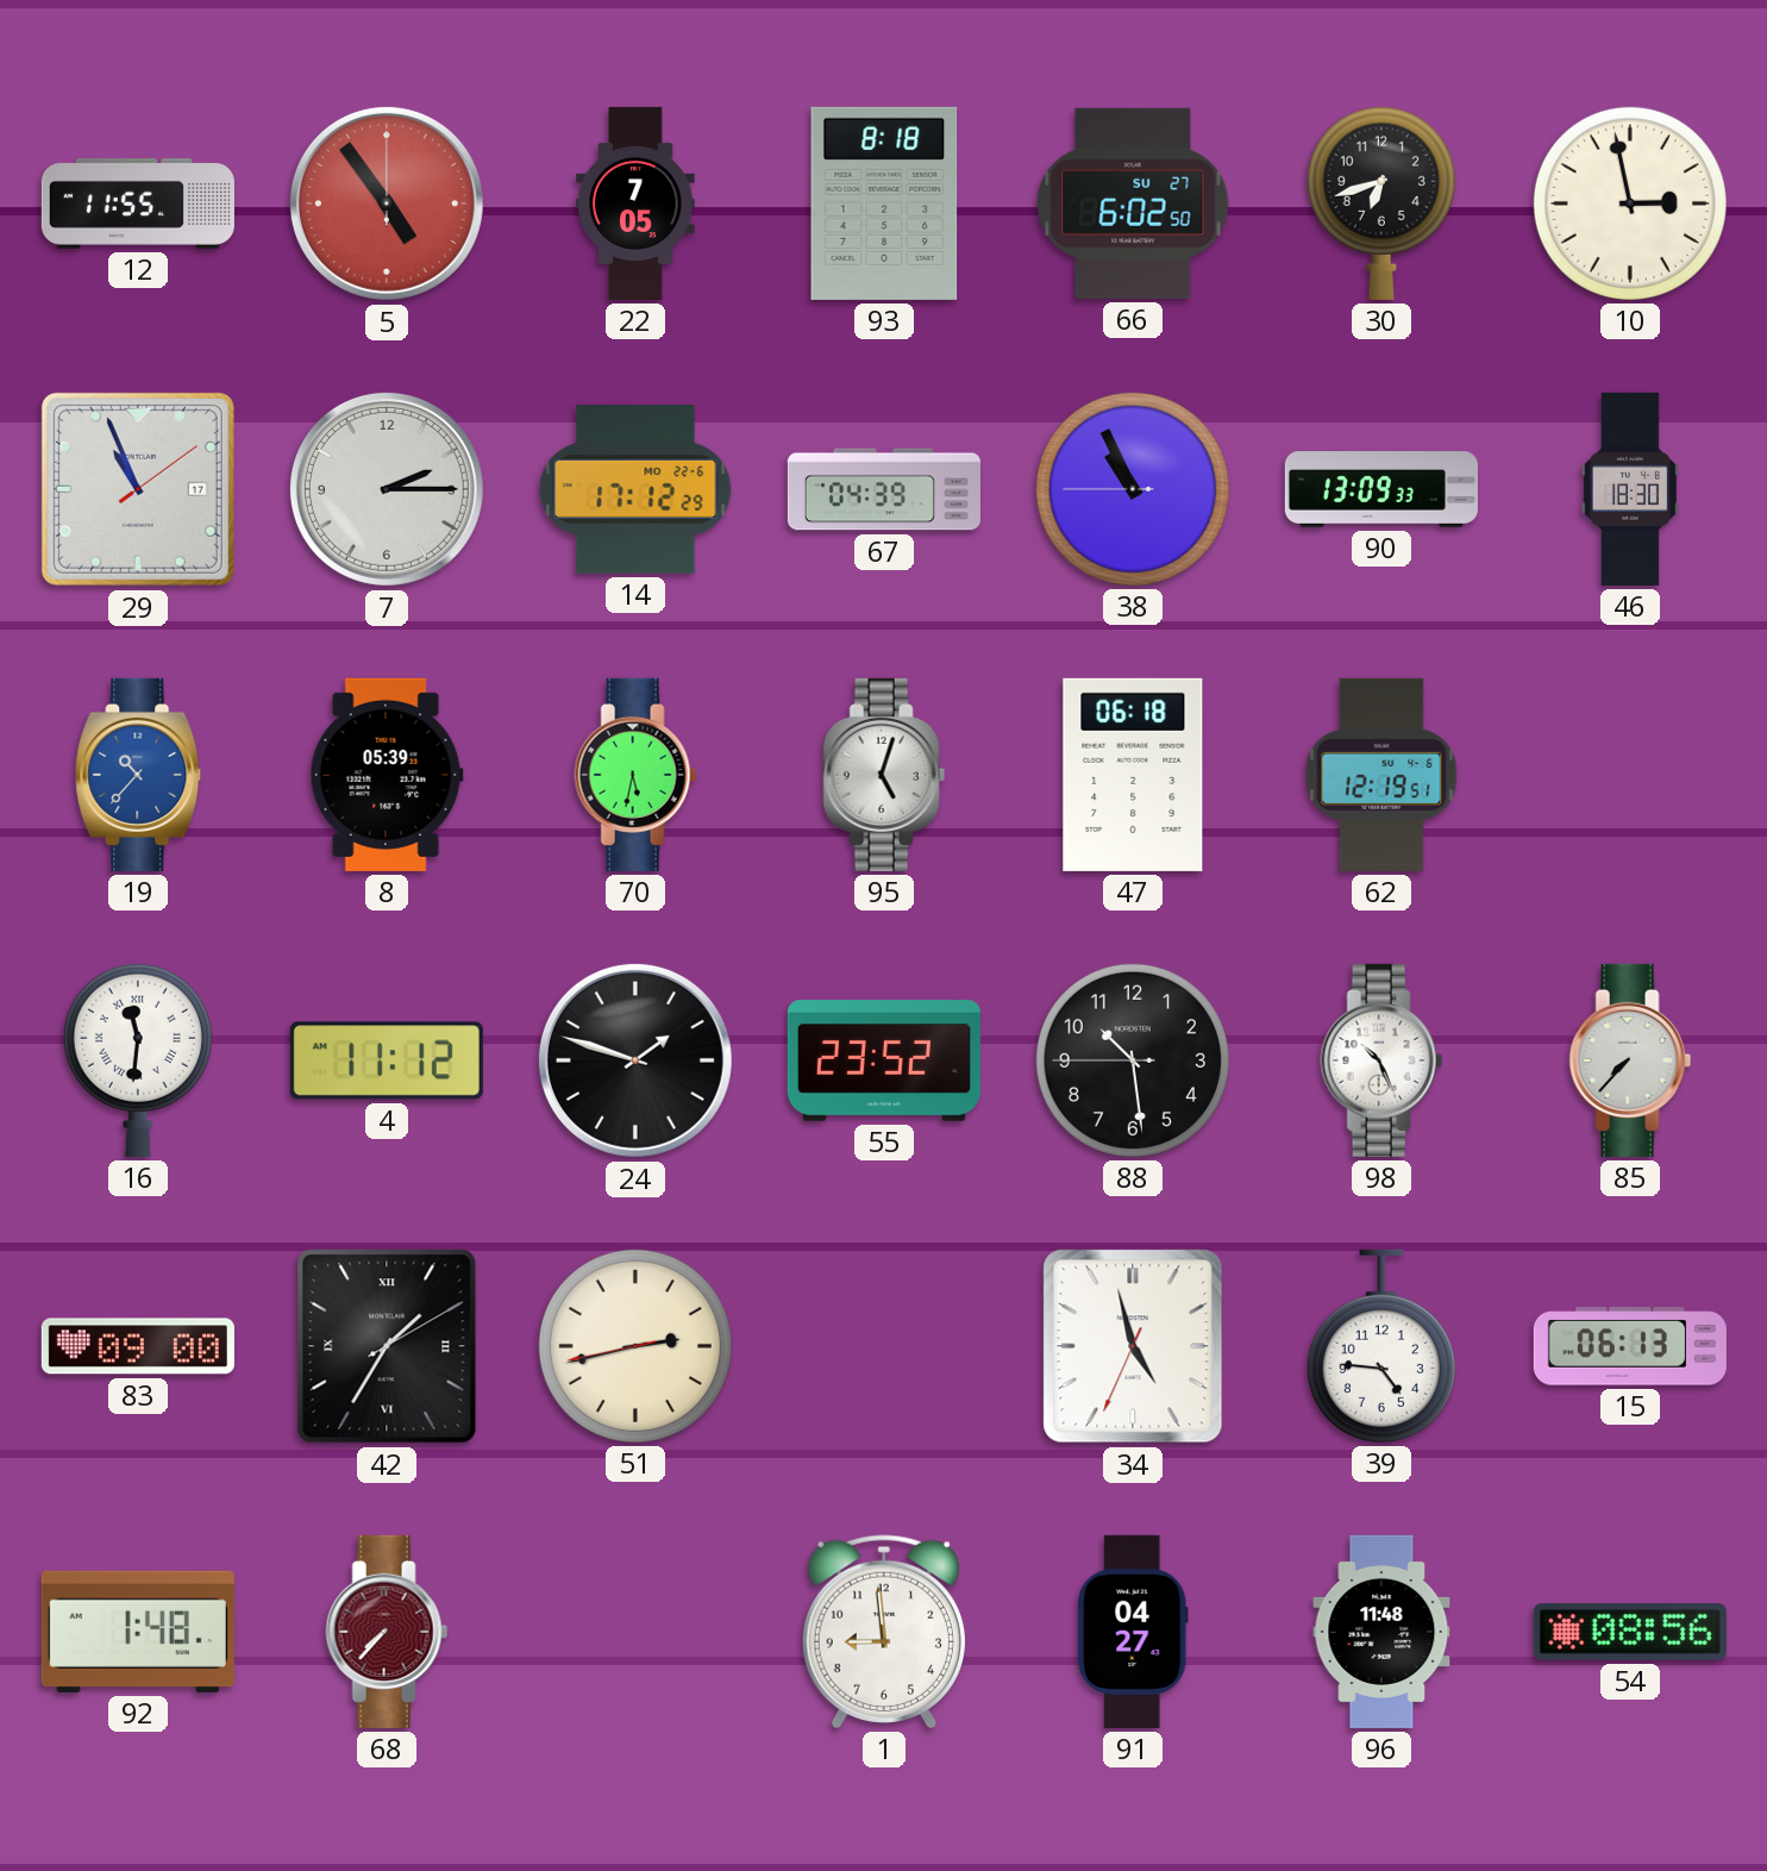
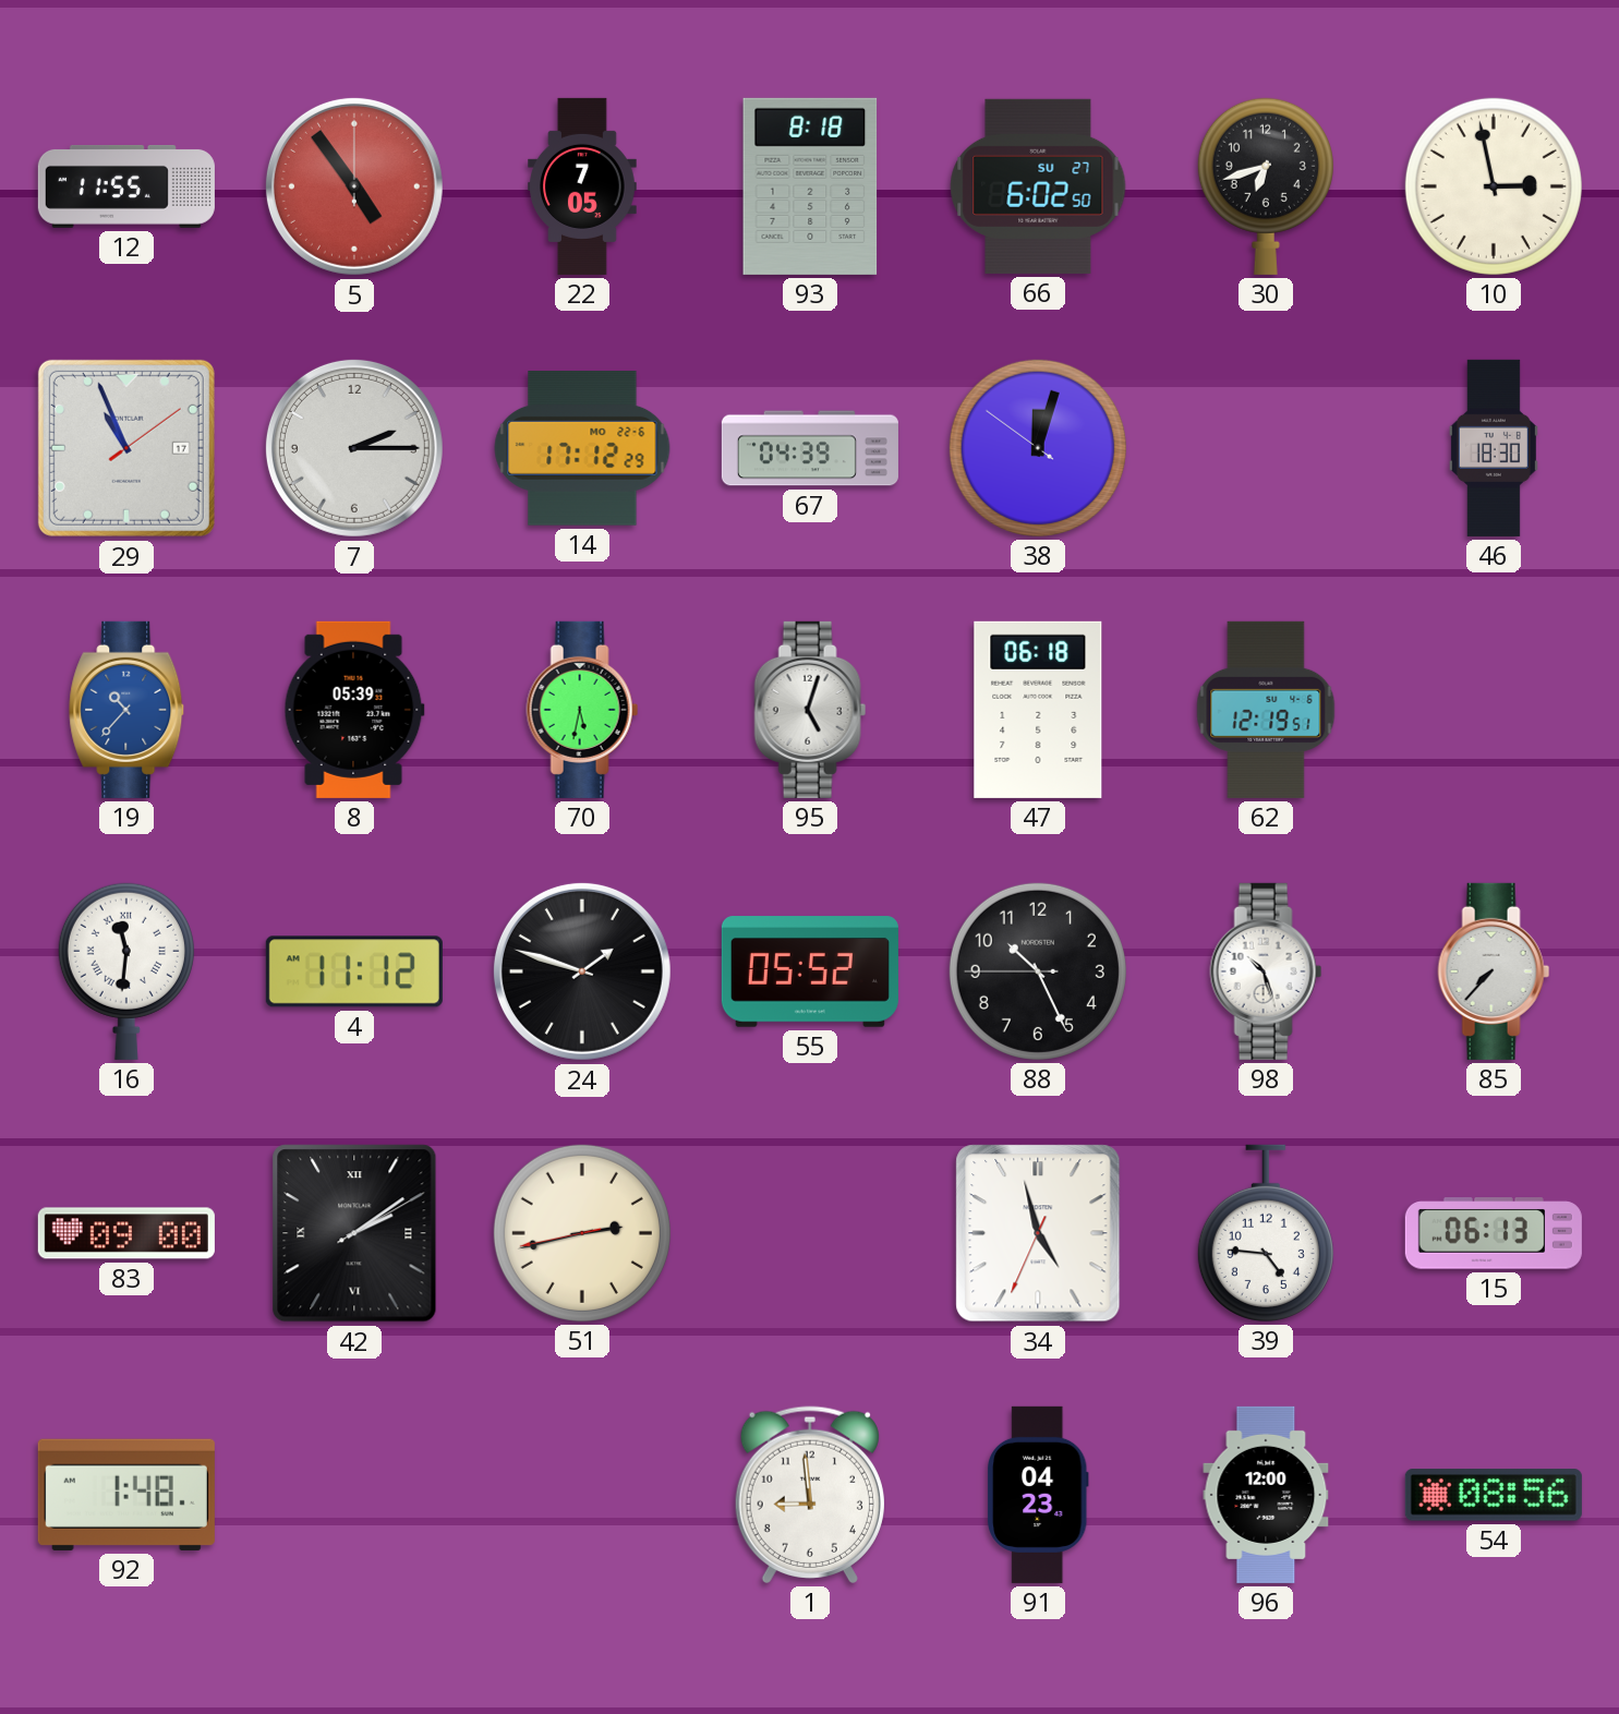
38: 10:55 -> 12:02 (1038, 448)
90: 13:09 -> none (1381, 489)
55: 23:52 -> 05:52 (810, 971)
88: 10:28 -> 10:25 (1038, 971)
98: 10:26 -> 10:27 (1266, 971)
42: 1:35 -> 2:09 (354, 1233)
68: 7:37 -> none (387, 1632)
91: 04:27 -> 04:23 (1038, 1495)
96: 11:48 -> 12:00 (1266, 1495)
